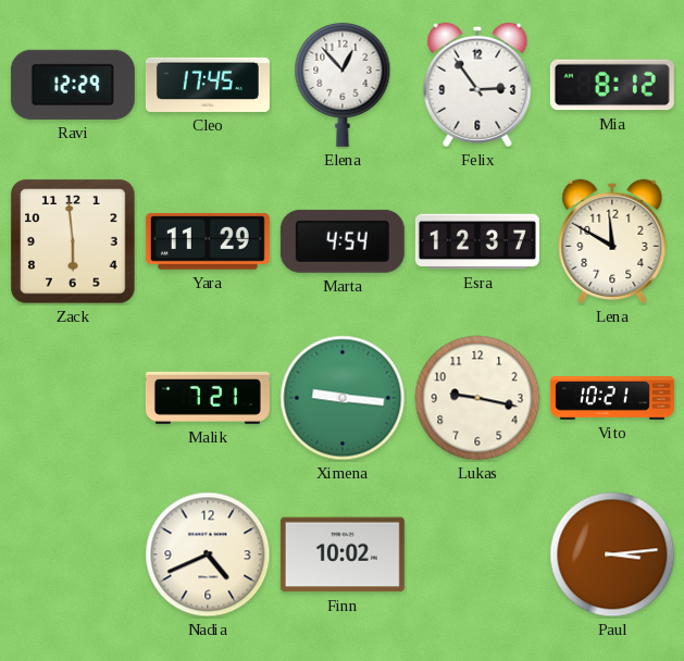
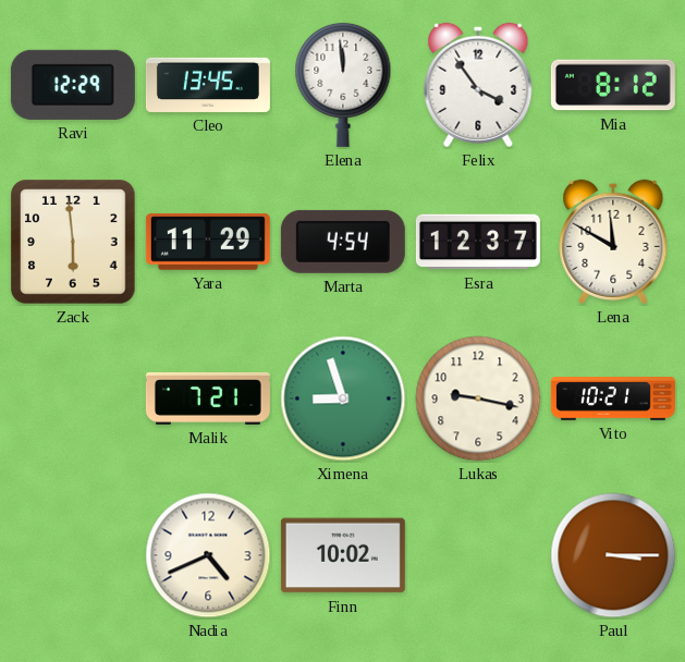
Cleo: 17:45 -> 13:45 (208, 85)
Elena: 12:53 -> 11:59 (343, 85)
Felix: 2:54 -> 3:54 (478, 85)
Ximena: 9:16 -> 8:57 (343, 399)
Paul: 3:14 -> 3:15 (613, 555)
